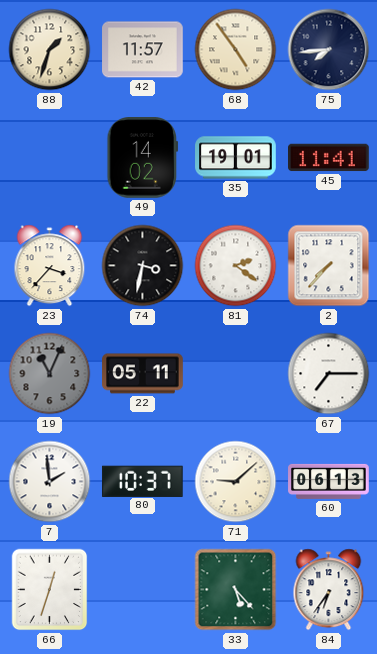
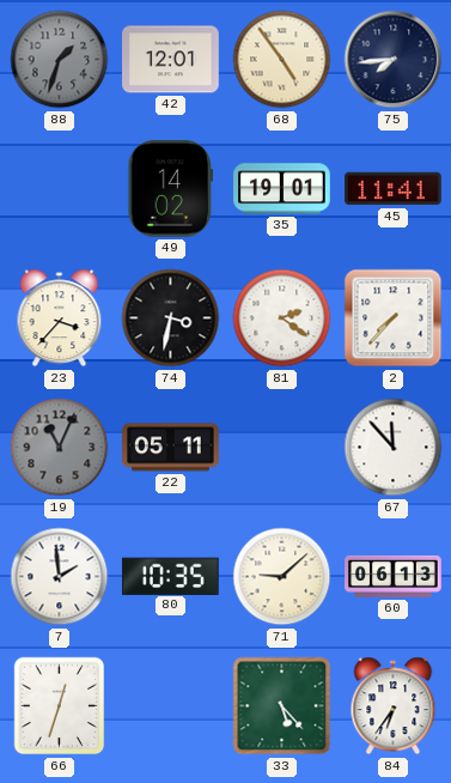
88 dial: cream -> grey (60, 60)
42: 11:57 -> 12:01 (171, 60)
67: 7:15 -> 11:53 (394, 448)
80: 10:37 -> 10:35 (170, 576)
